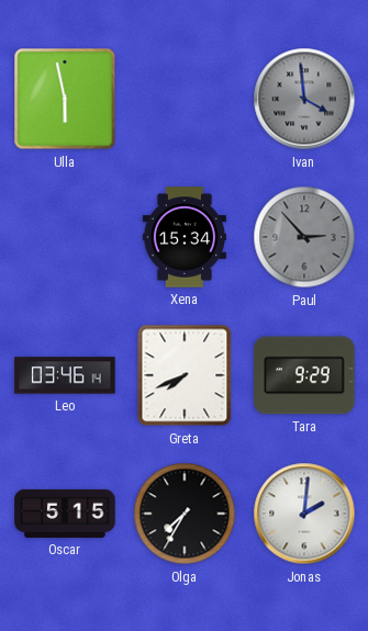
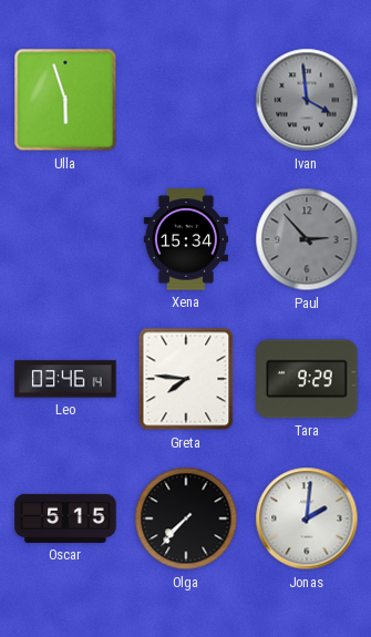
Ulla: 5:58 -> 5:57 (65, 100)
Greta: 7:41 -> 7:46 (186, 379)
Olga: 7:35 -> 7:37 (186, 518)
